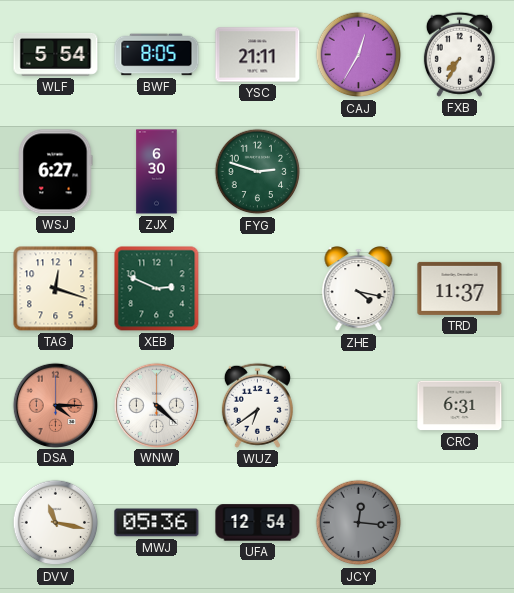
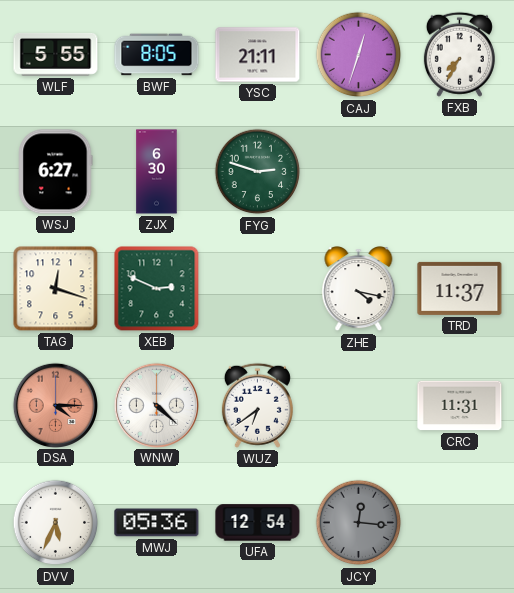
WLF: 5:54 -> 5:55 (56, 54)
CAJ: 12:35 -> 12:33 (359, 55)
CRC: 6:31 -> 11:31 (460, 406)
DVV: 11:17 -> 5:34 (56, 523)
